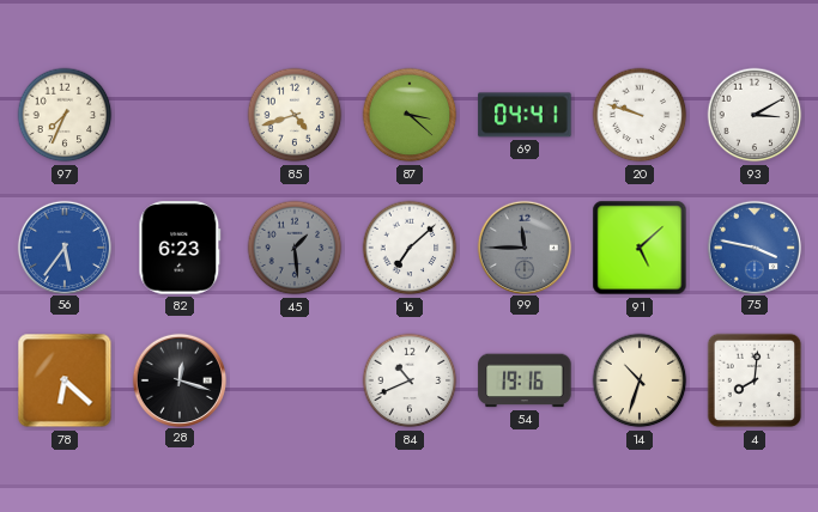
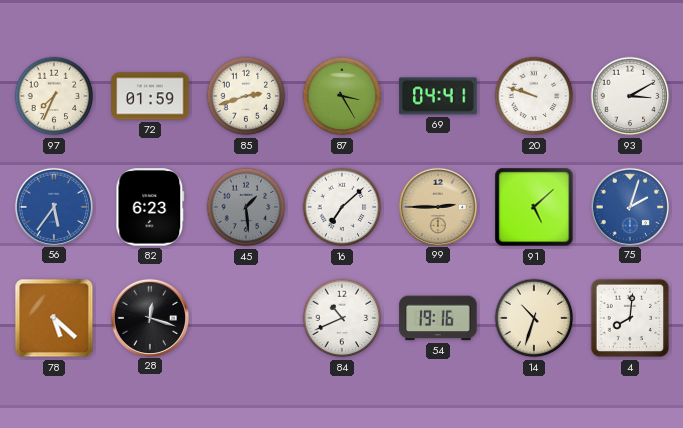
72: none -> 01:59 (150, 96)
85: 4:42 -> 2:42 (246, 96)
87: 3:22 -> 3:25 (342, 96)
99: 11:45 -> 2:45 (437, 206)
99 dial: grey -> champagne (437, 206)
75: 3:47 -> 2:03 (629, 206)
78: 6:22 -> 5:22 (54, 318)
